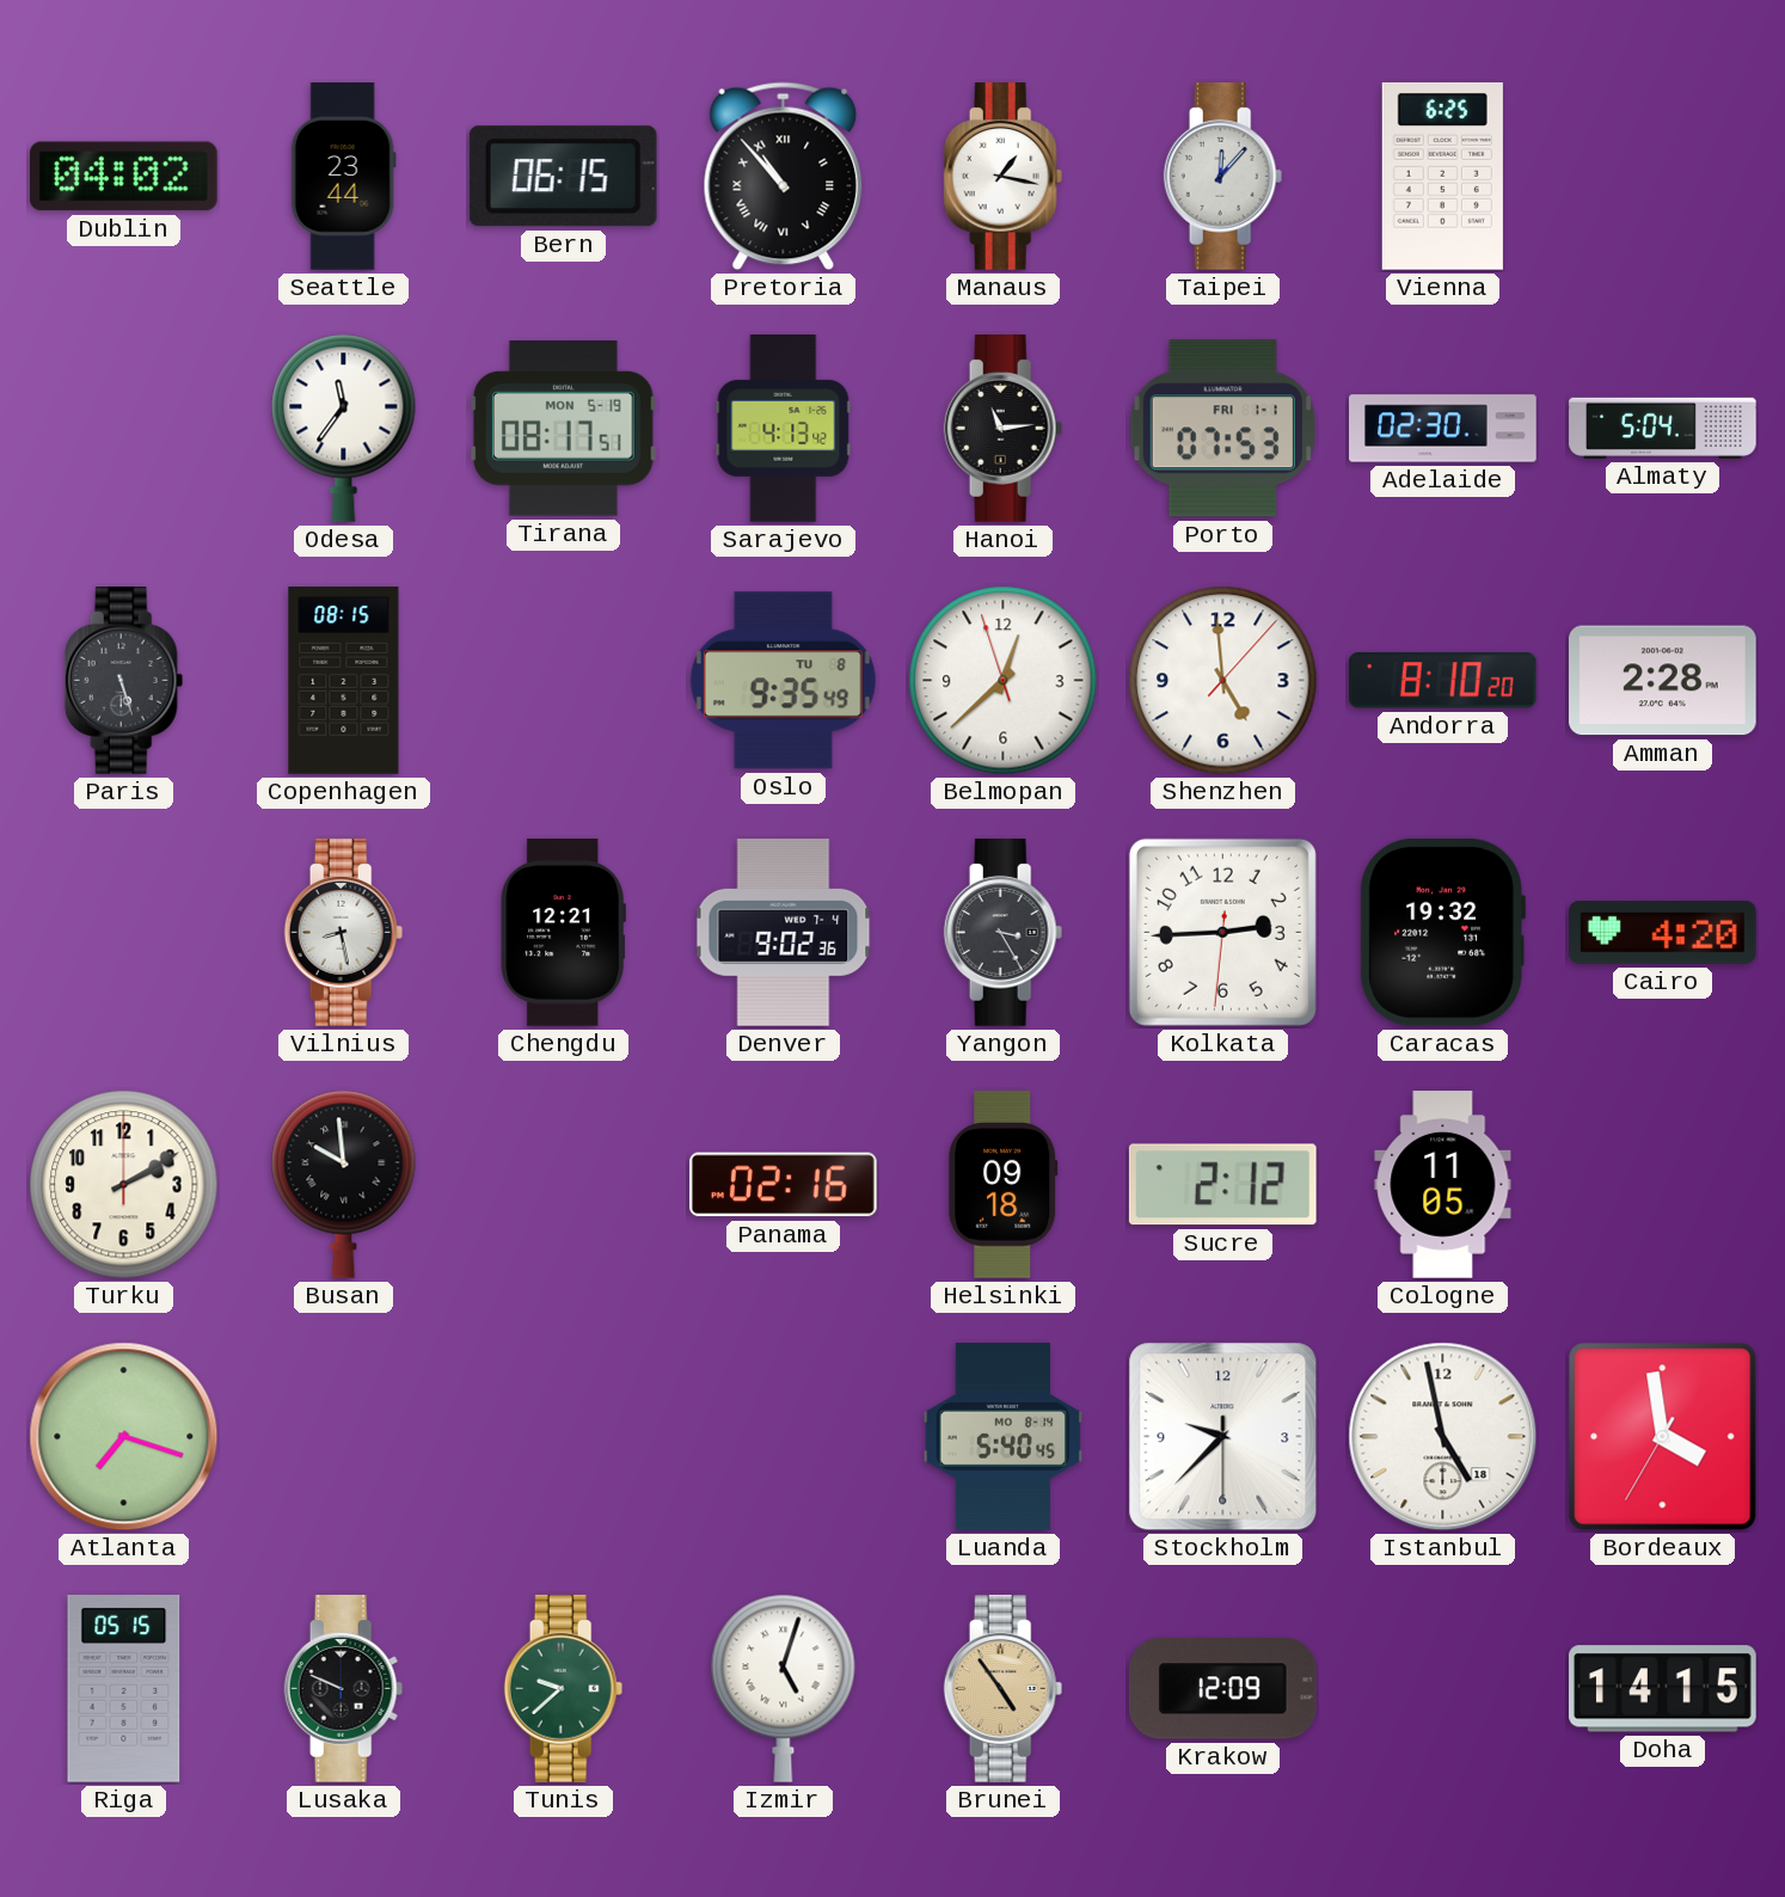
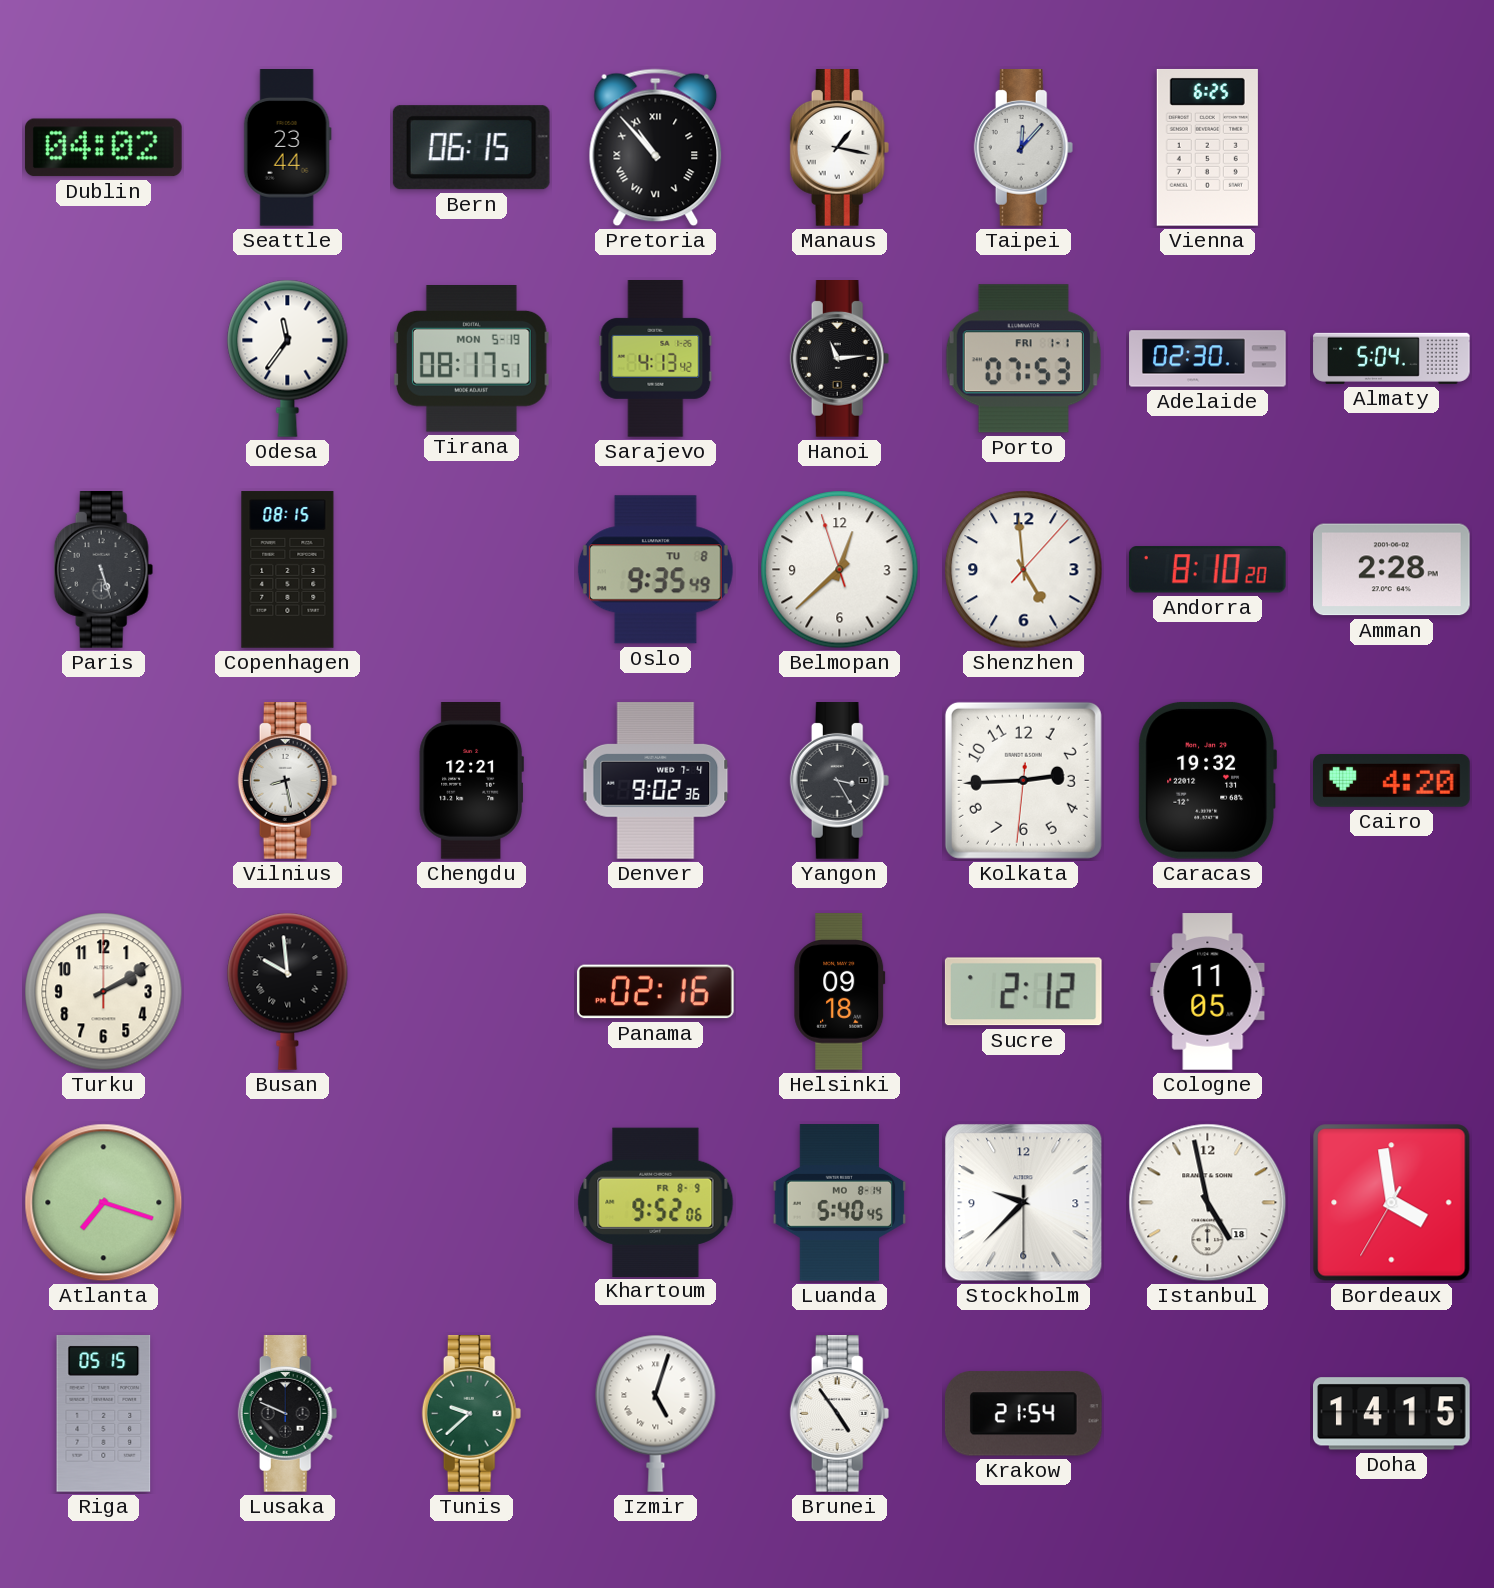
Khartoum: none -> 9:52 (656, 1202)
Brunei dial: champagne -> white (840, 1414)
Krakow: 12:09 -> 21:54 (1023, 1414)
